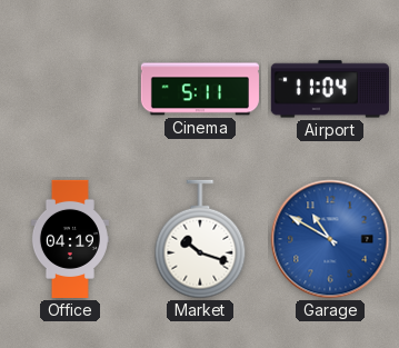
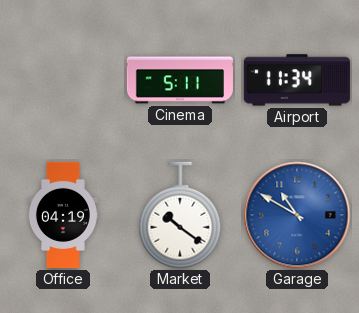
Airport: 11:04 -> 11:34 (297, 80)
Market: 10:18 -> 10:21 (180, 215)
